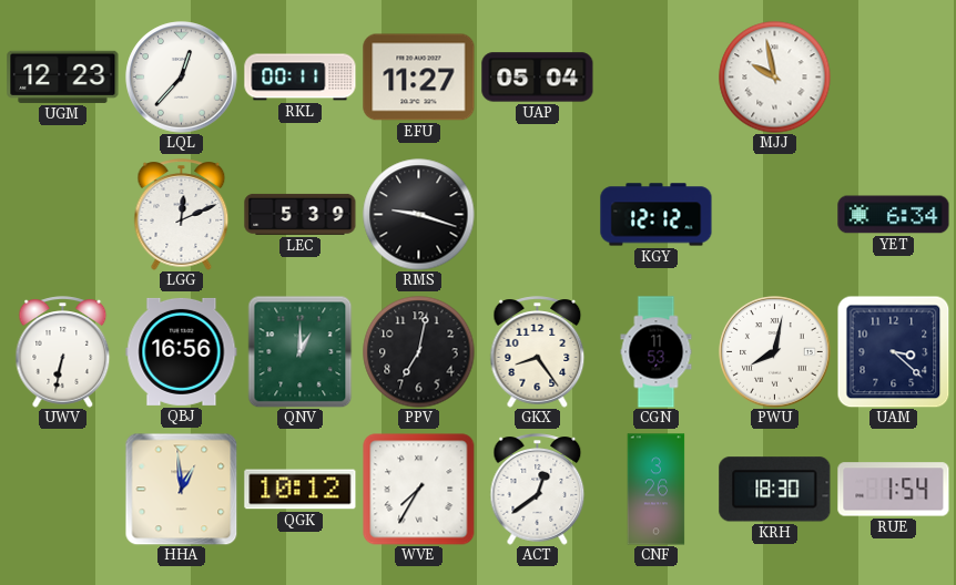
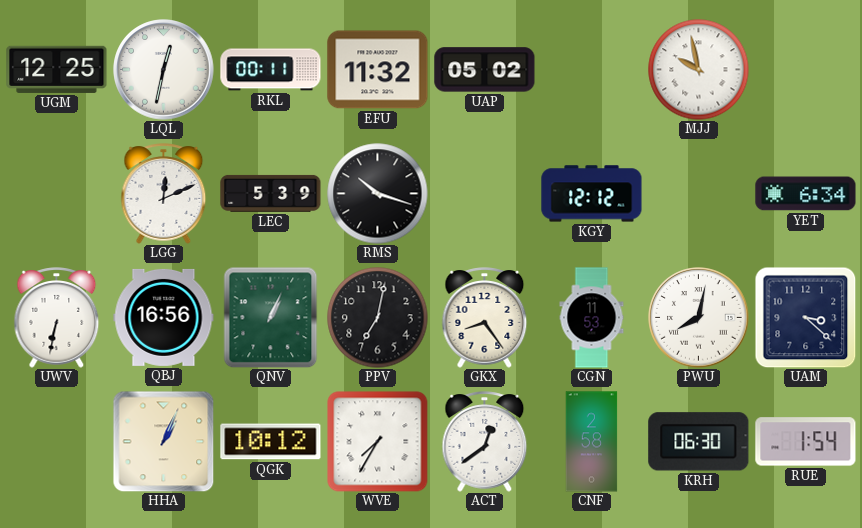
UGM: 12:23 -> 12:25 (57, 69)
LQL: 12:37 -> 12:32 (164, 70)
EFU: 11:27 -> 11:32 (378, 70)
UAP: 05:04 -> 05:02 (485, 70)
RMS: 9:18 -> 10:18 (378, 194)
QNV: 1:00 -> 1:04 (271, 317)
HHA: 12:59 -> 1:04 (163, 441)
CNF: 3:26 -> 2:58 (592, 442)
KRH: 18:30 -> 06:30 (699, 442)
